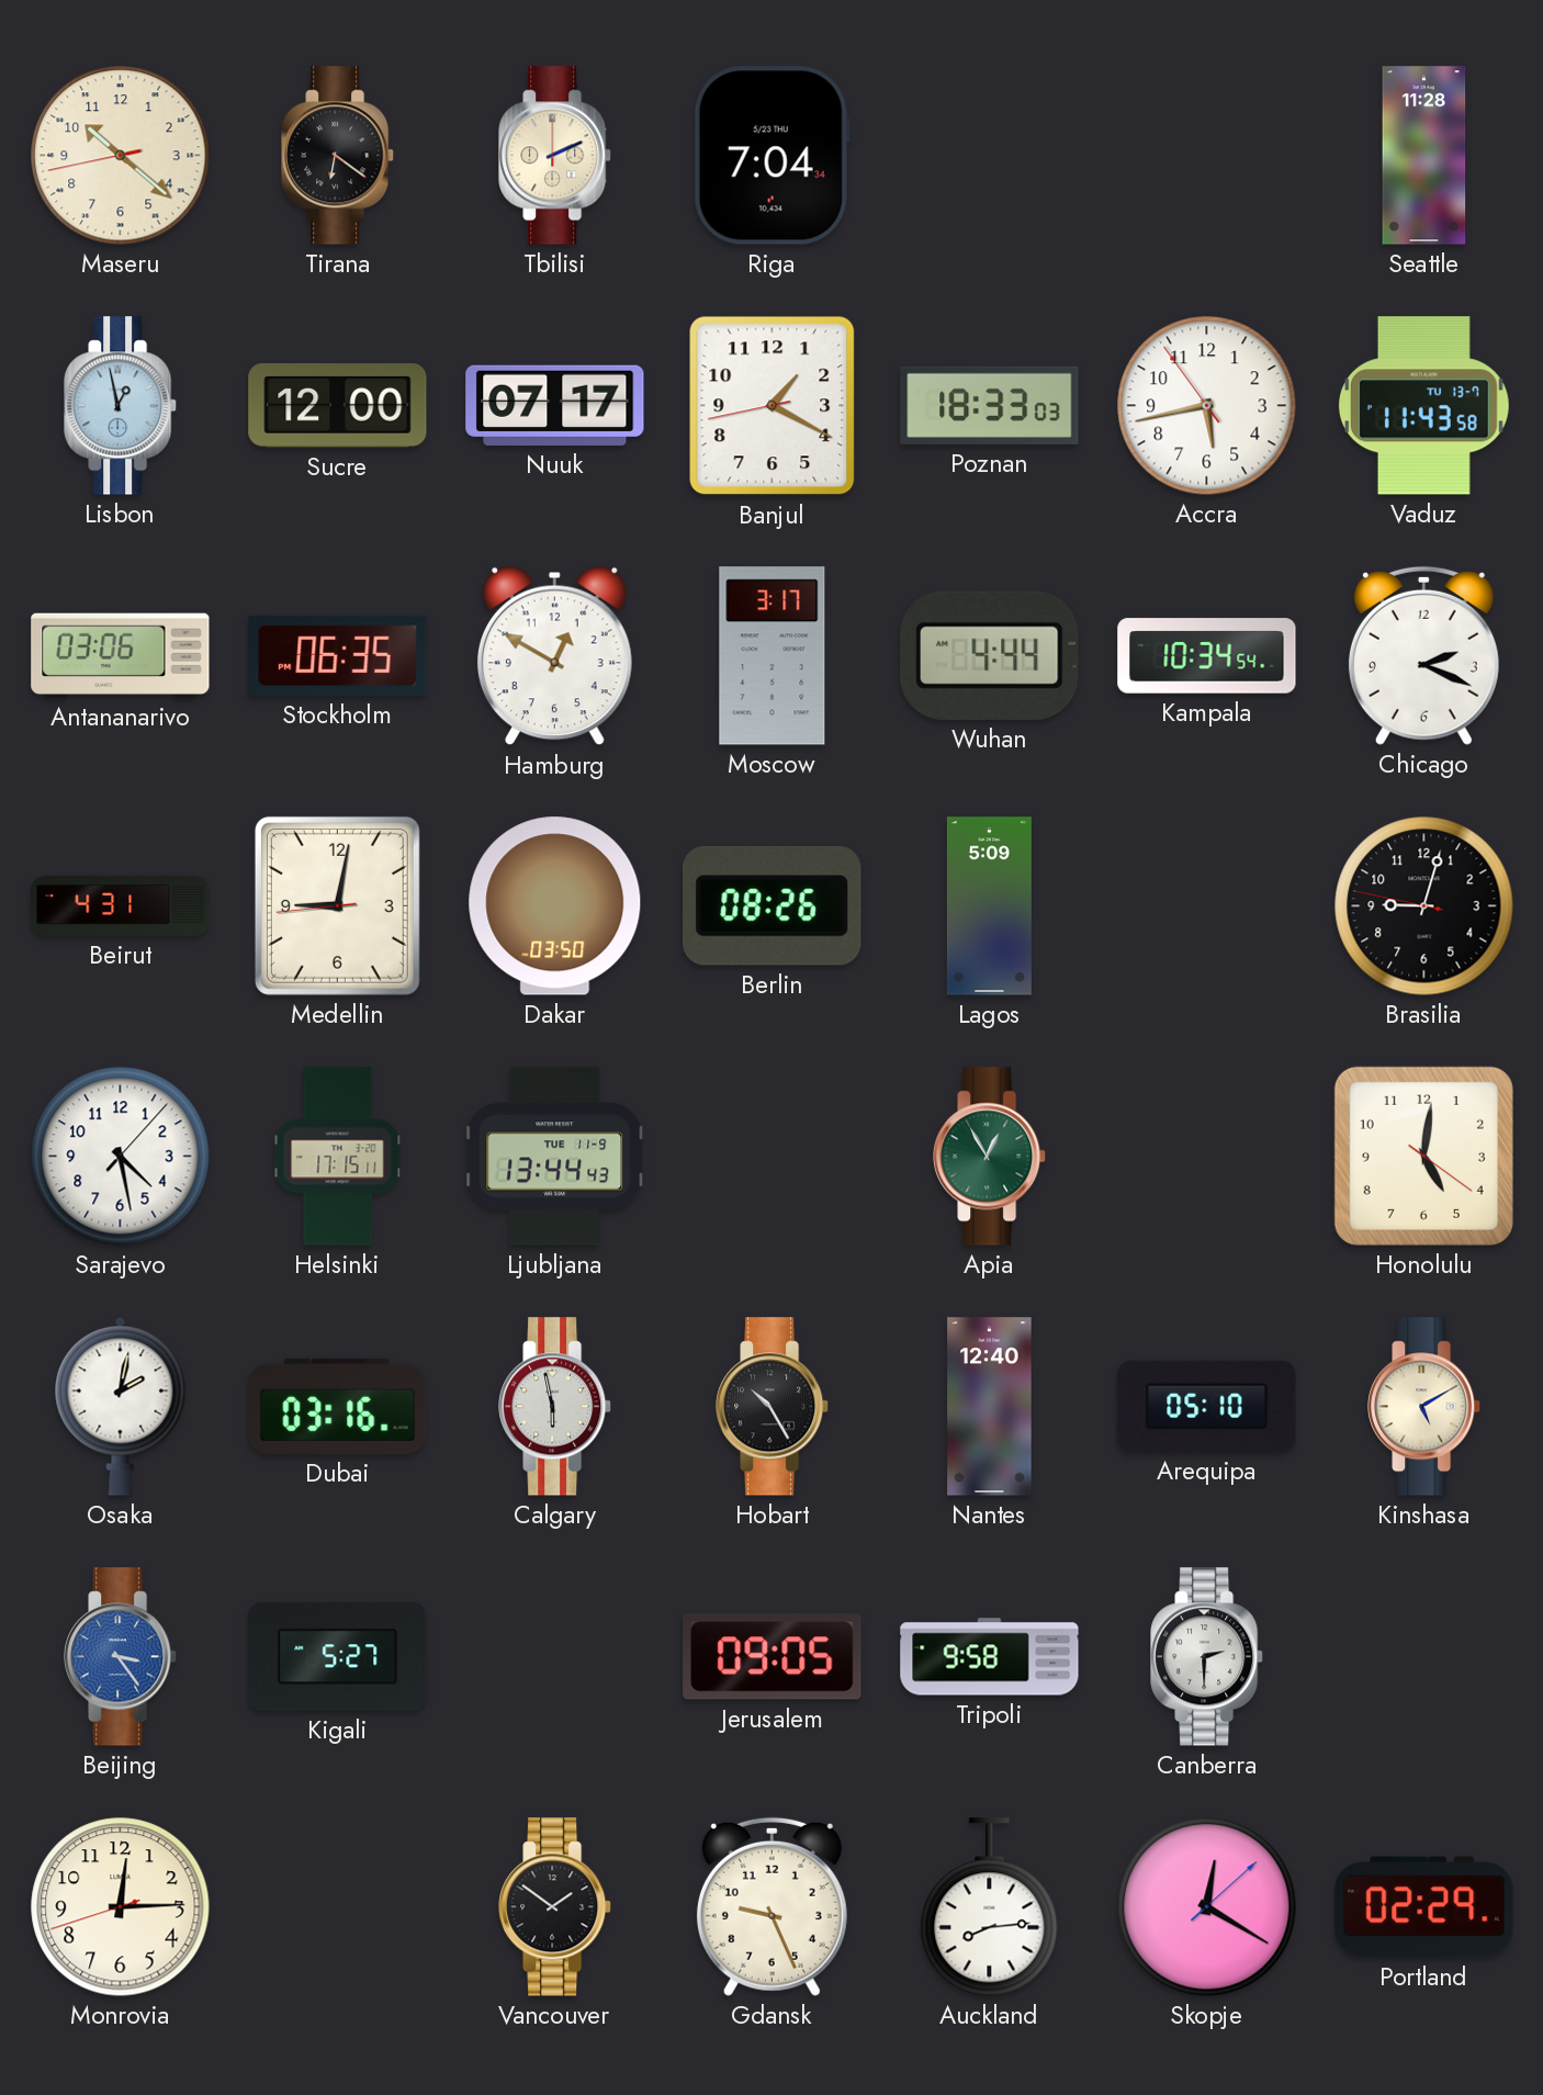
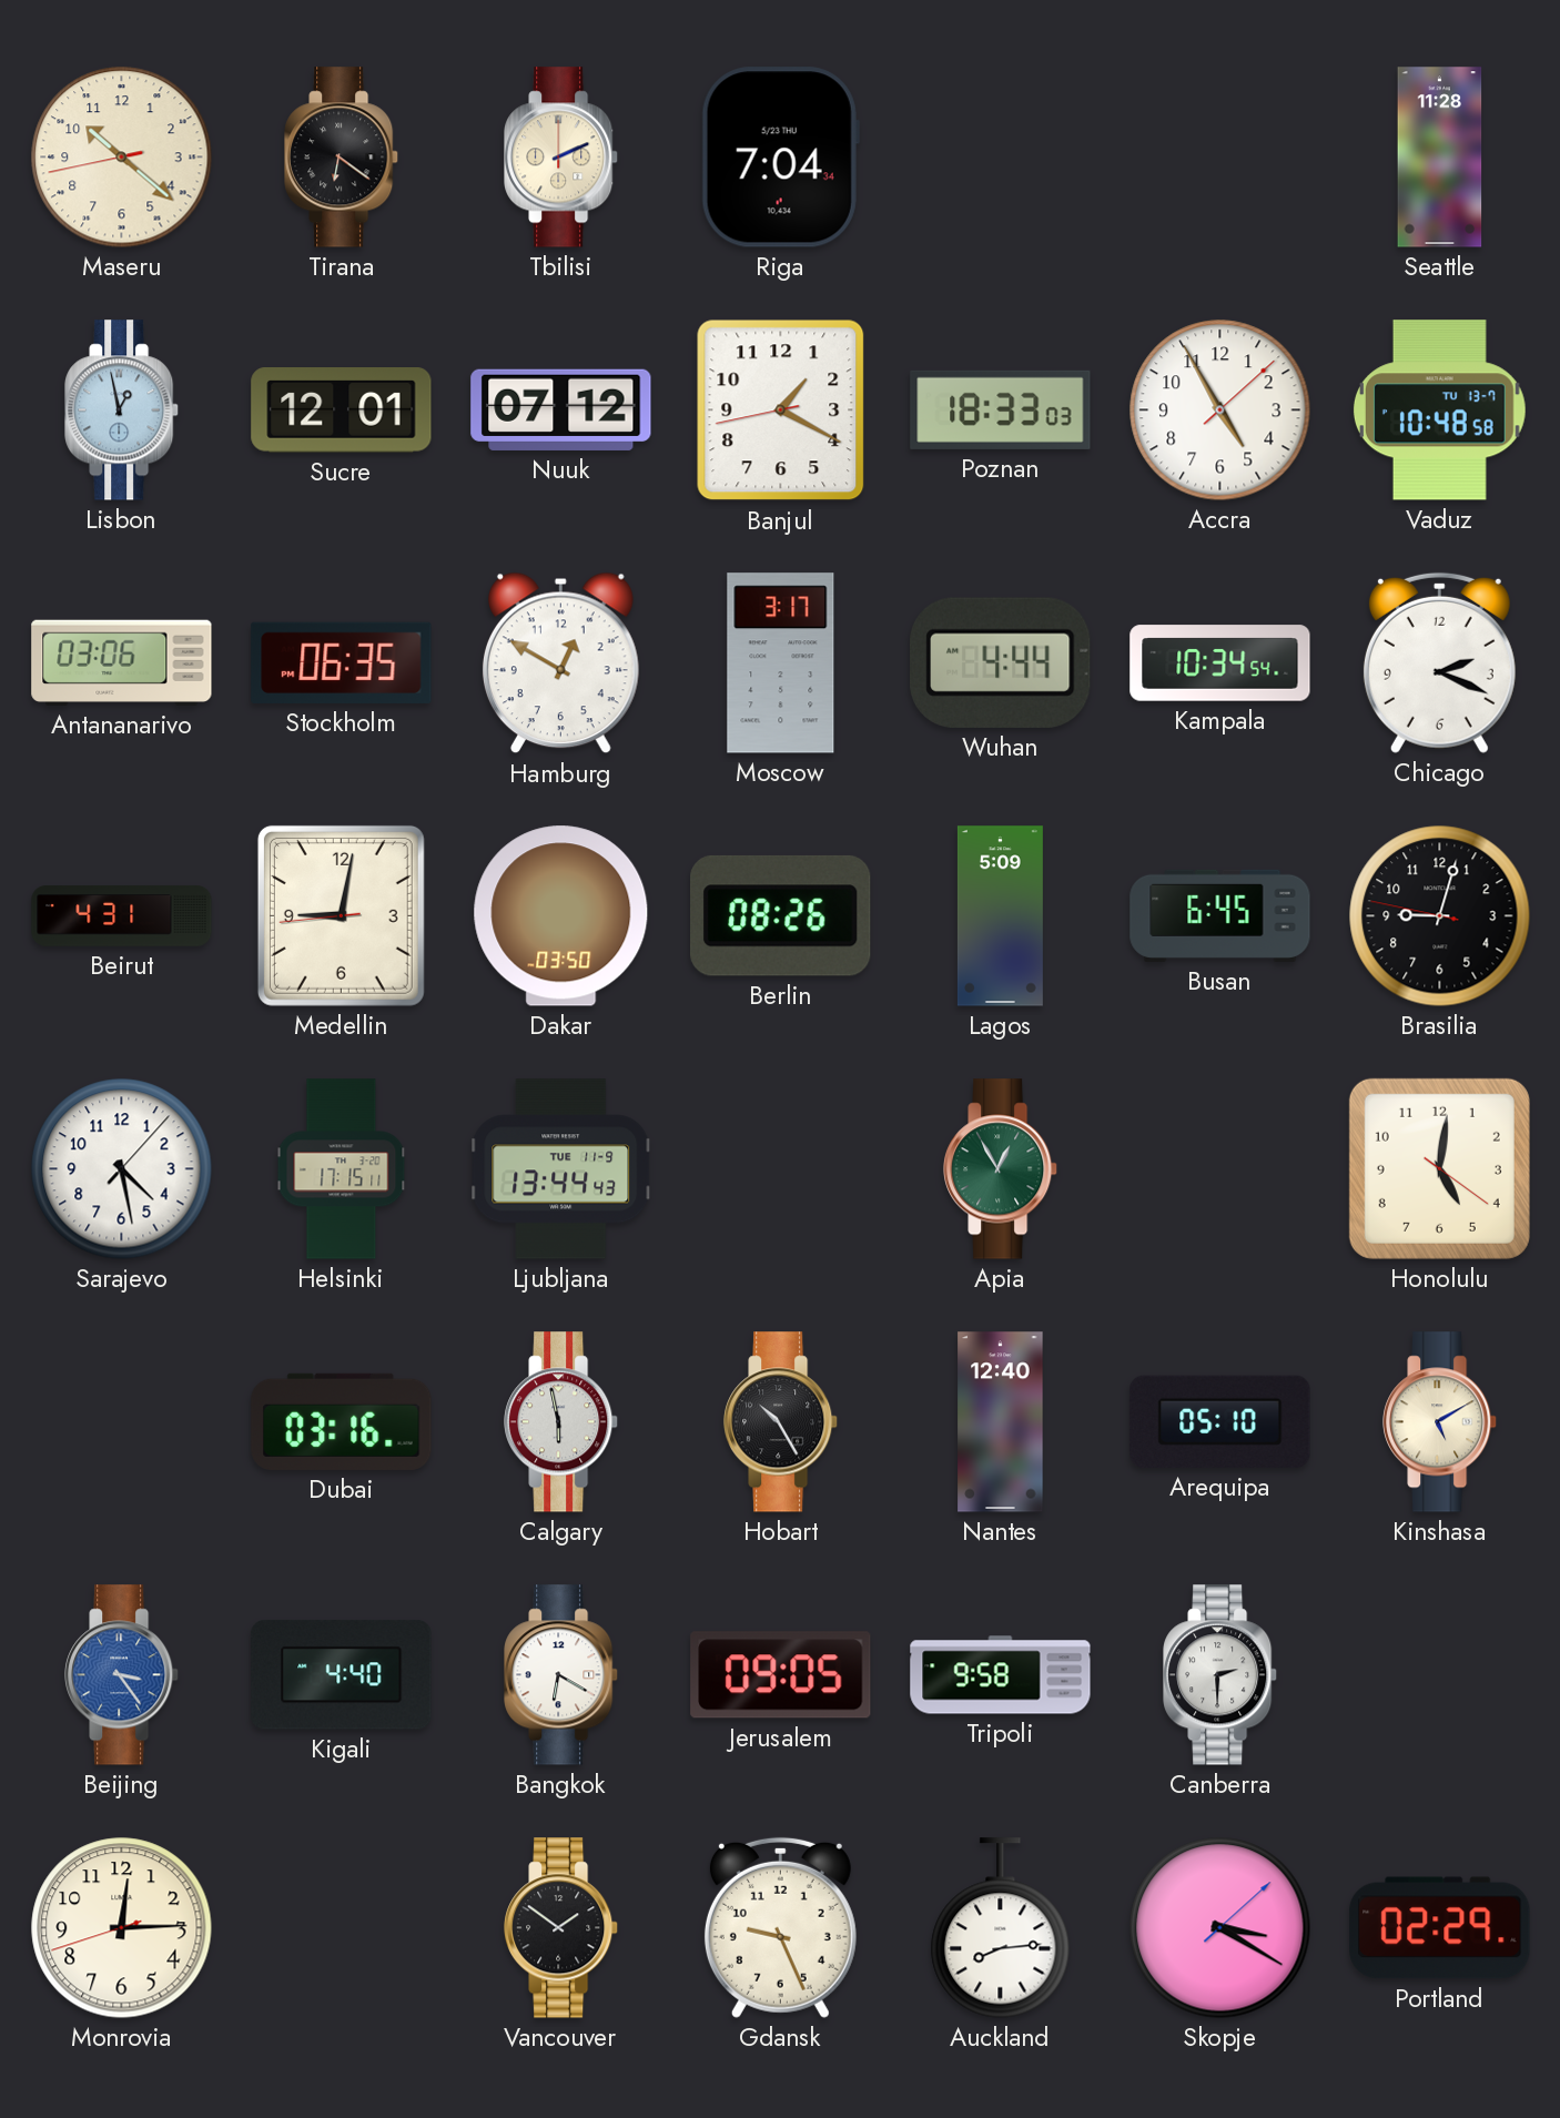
Sucre: 12:00 -> 12:01 (342, 411)
Nuuk: 07:17 -> 07:12 (561, 409)
Accra: 5:42 -> 4:55 (1220, 411)
Vaduz: 11:43 -> 10:48 (1439, 411)
Busan: none -> 6:45 (1220, 915)
Osaka: 2:02 -> none (121, 1406)
Kigali: 5:27 -> 4:40 (342, 1675)
Bangkok: none -> 6:20 (561, 1675)
Skopje: 12:20 -> 3:20 (1220, 1928)
